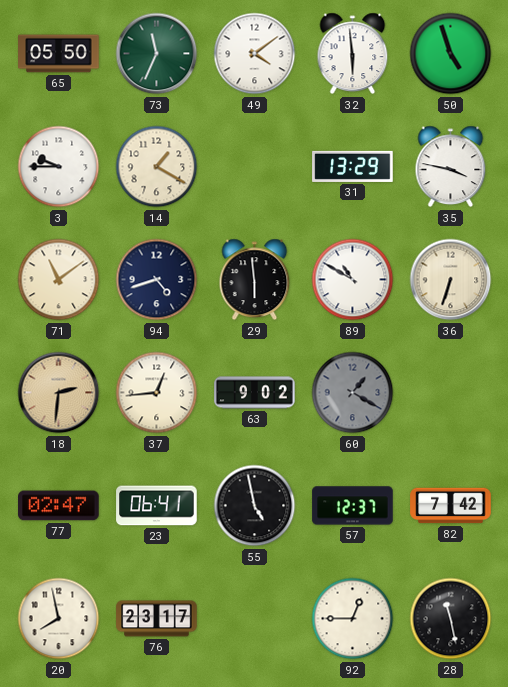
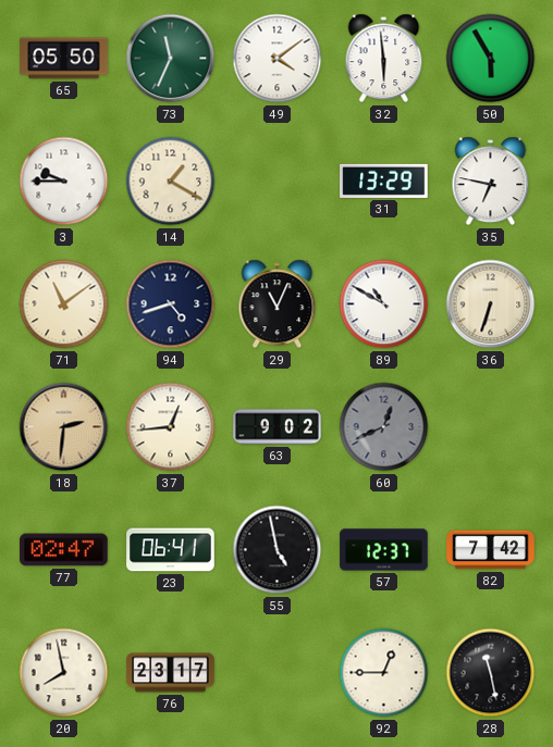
50: 4:57 -> 5:55 (491, 59)
35: 3:47 -> 6:47 (491, 182)
29: 5:59 -> 11:04 (278, 304)
60: 1:20 -> 12:41 (384, 427)
